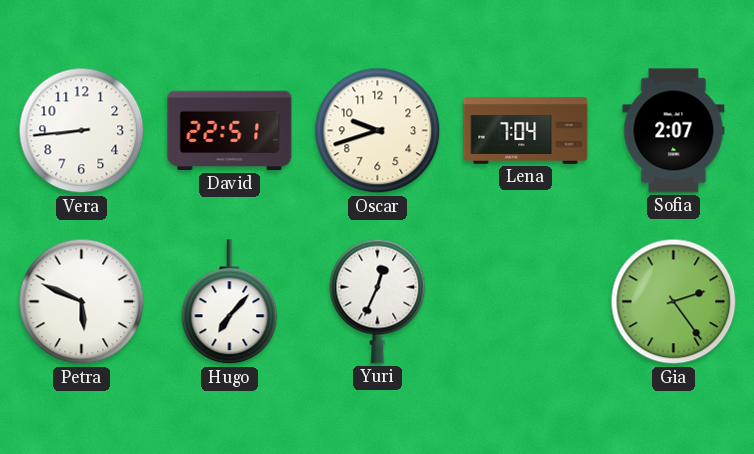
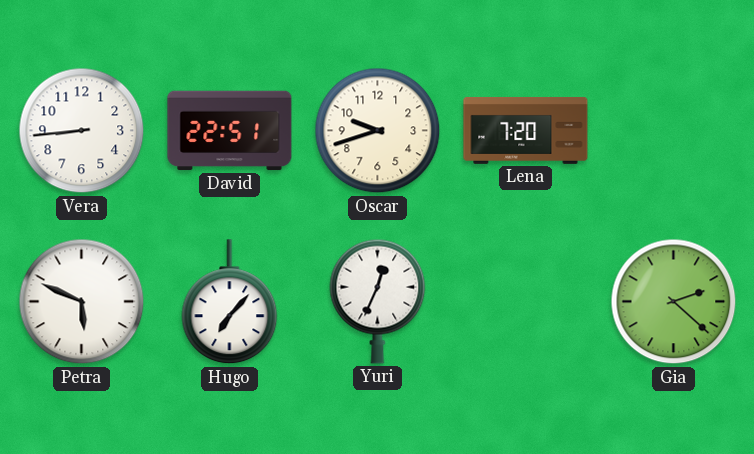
Lena: 7:04 -> 7:20 (526, 130)
Sofia: 2:07 -> none (674, 131)
Gia: 2:24 -> 2:22 (674, 302)
